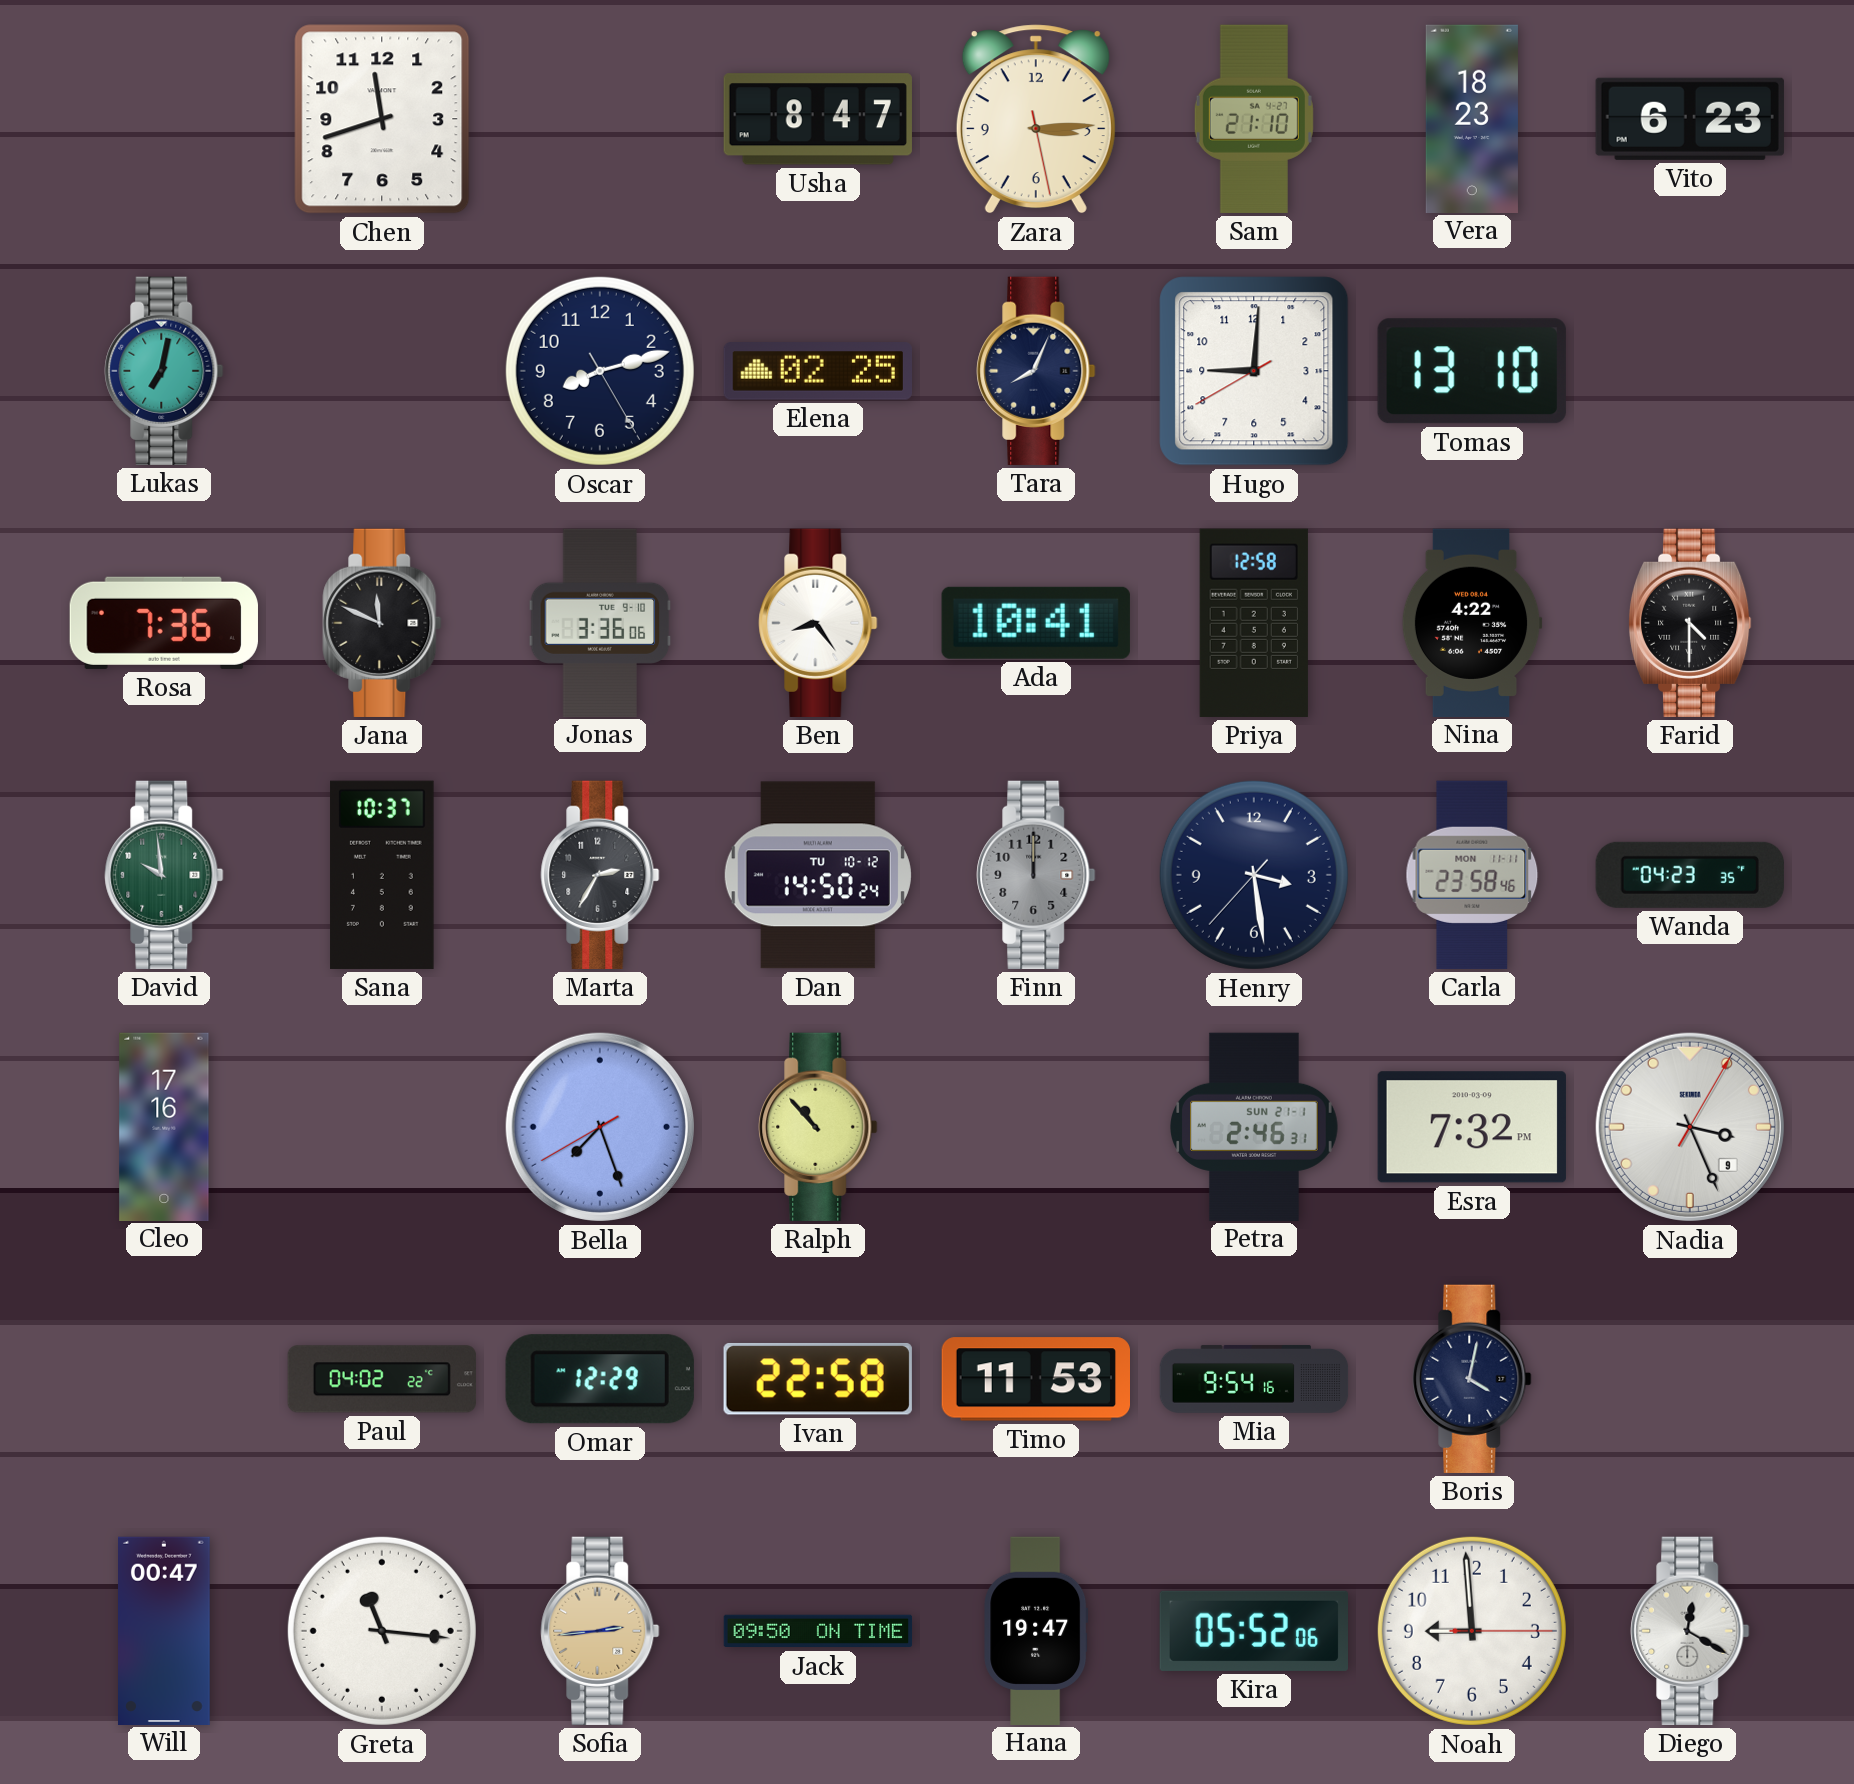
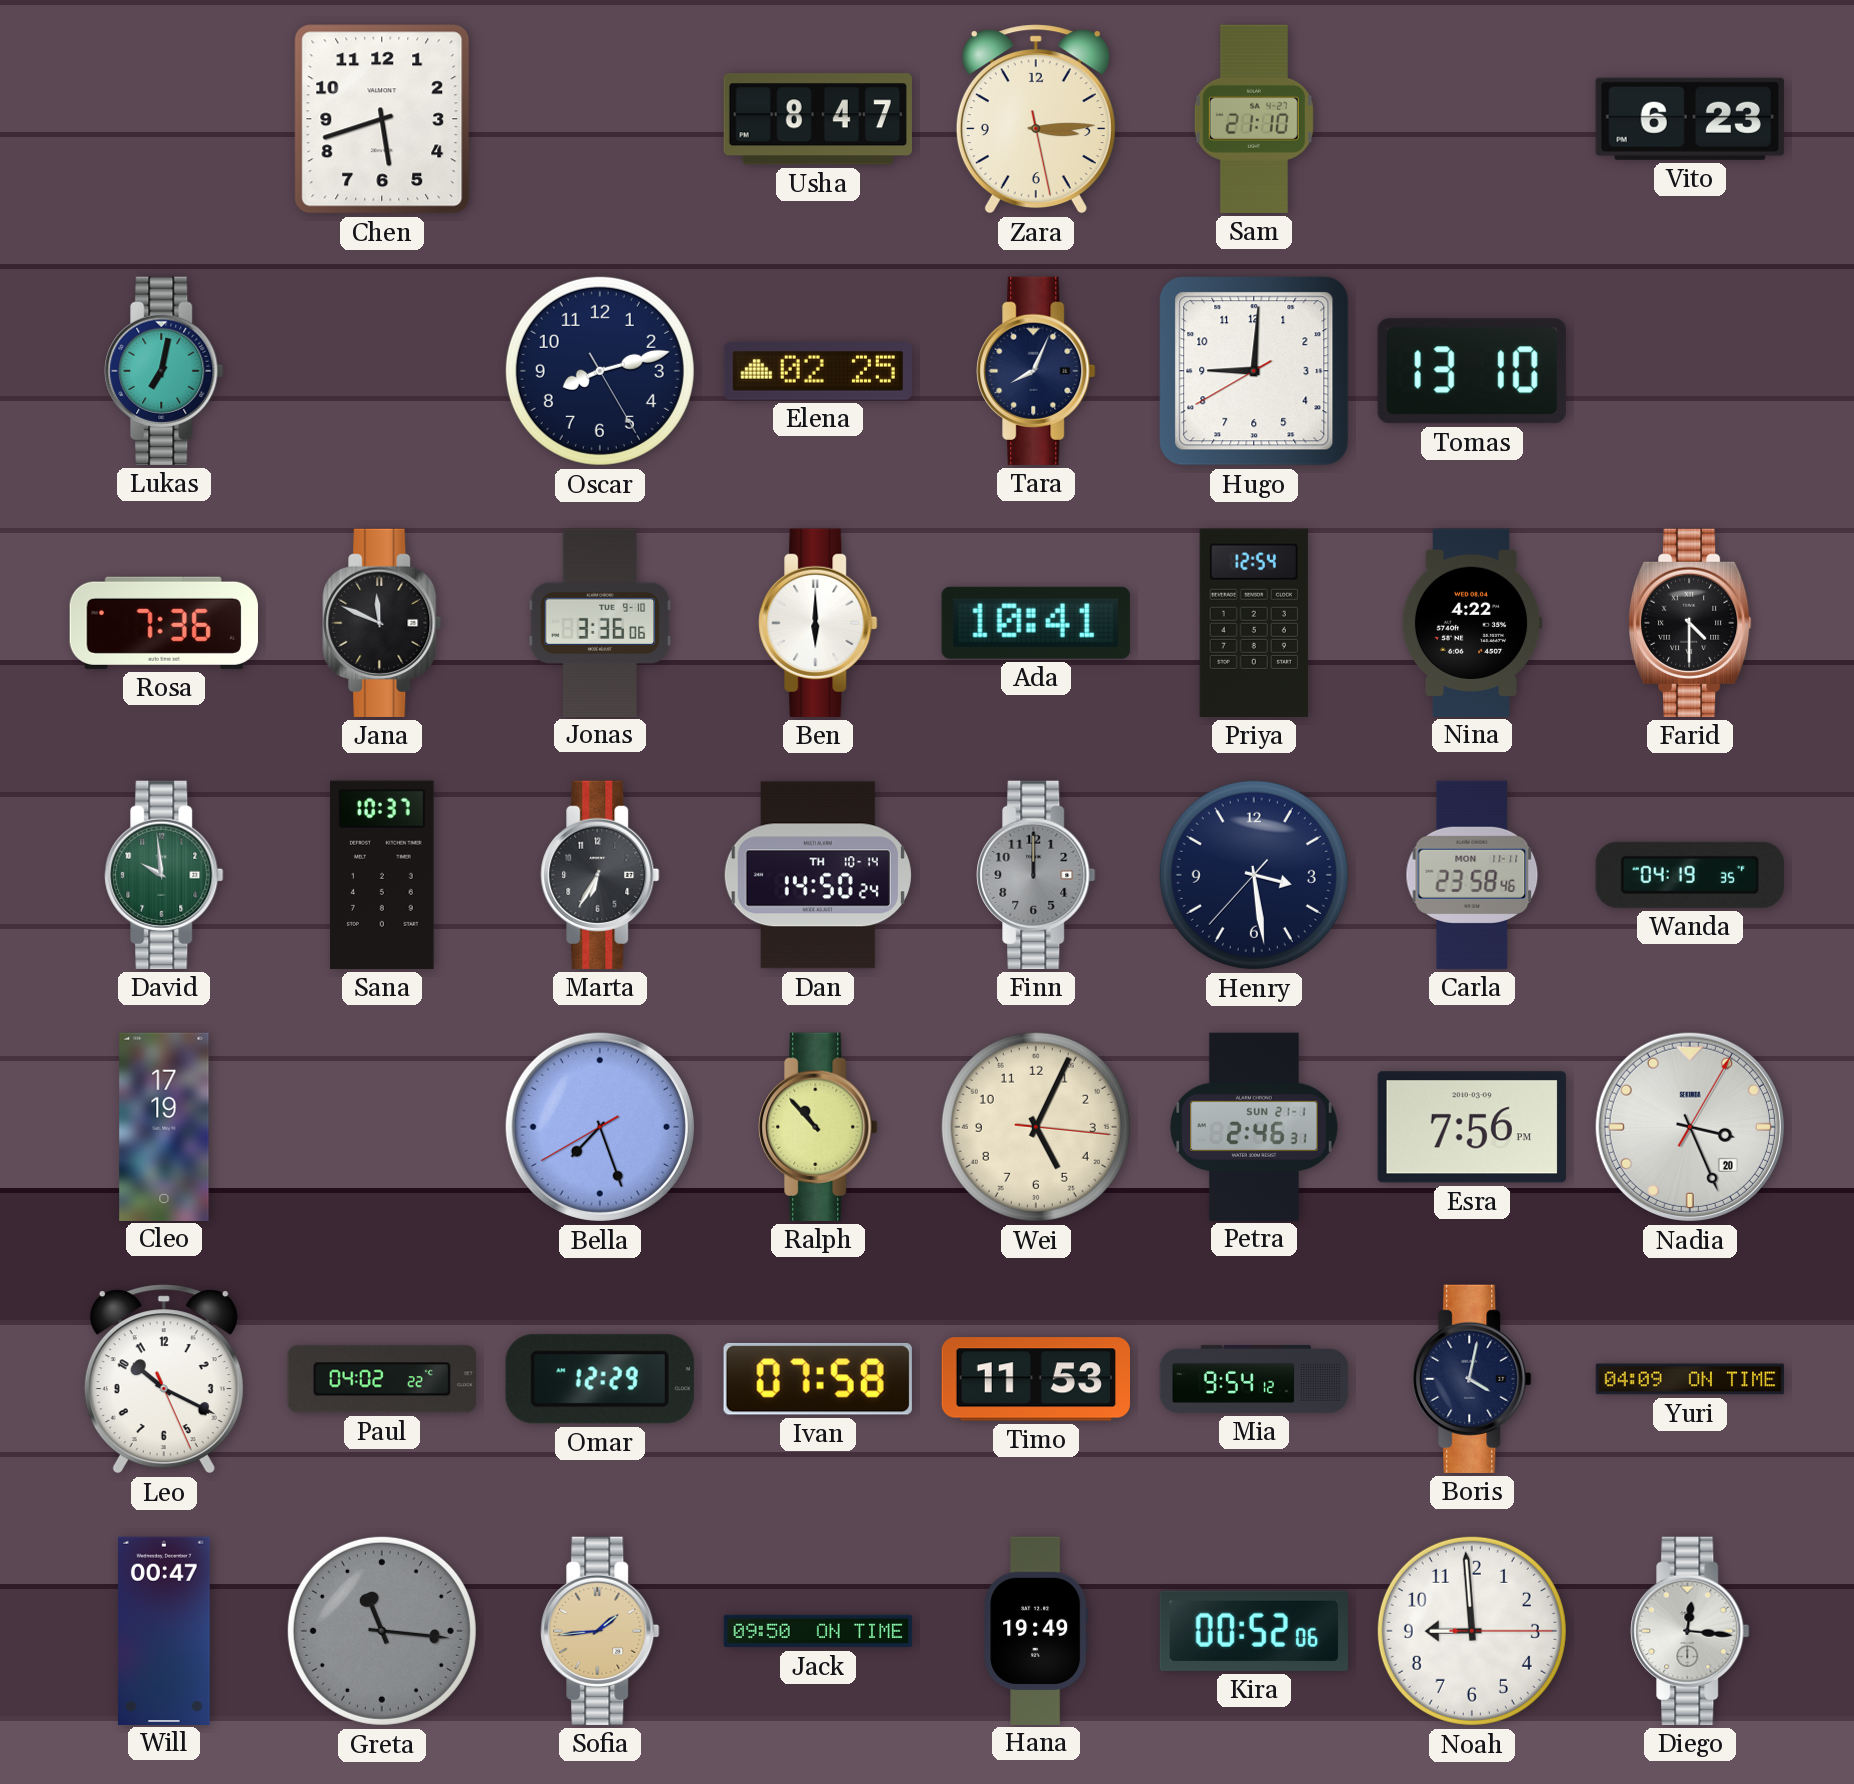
Chen: 11:42 -> 5:42 (382, 119)
Vera: 18:23 -> none (1472, 118)
Ben: 8:24 -> 6:00 (818, 623)
Priya: 12:58 -> 12:54 (1254, 623)
Marta: 2:35 -> 6:35 (600, 875)
Dan date: TU 10-12 -> TH 10-14 (818, 875)
Wanda: 04:23 -> 04:19 (1690, 875)
Cleo: 17:16 -> 17:19 (164, 1126)
Wei: none -> 5:04 (1036, 1127)
Esra: 7:32 -> 7:56 (1472, 1127)
Nadia date: 9 -> 20 (1690, 1127)
Leo: none -> 10:19 (164, 1379)
Ivan: 22:58 -> 07:58 (818, 1379)
Mia: 9:54:16 -> 9:54:12 (1254, 1379)
Yuri: none -> 04:09 (1690, 1379)
Greta dial: white -> grey (382, 1631)
Sofia: 2:44 -> 1:44 (600, 1631)
Hana: 19:47 -> 19:49 (1036, 1630)
Kira: 05:52 -> 00:52 (1253, 1631)
Diego: 12:20 -> 12:16 (1690, 1631)
